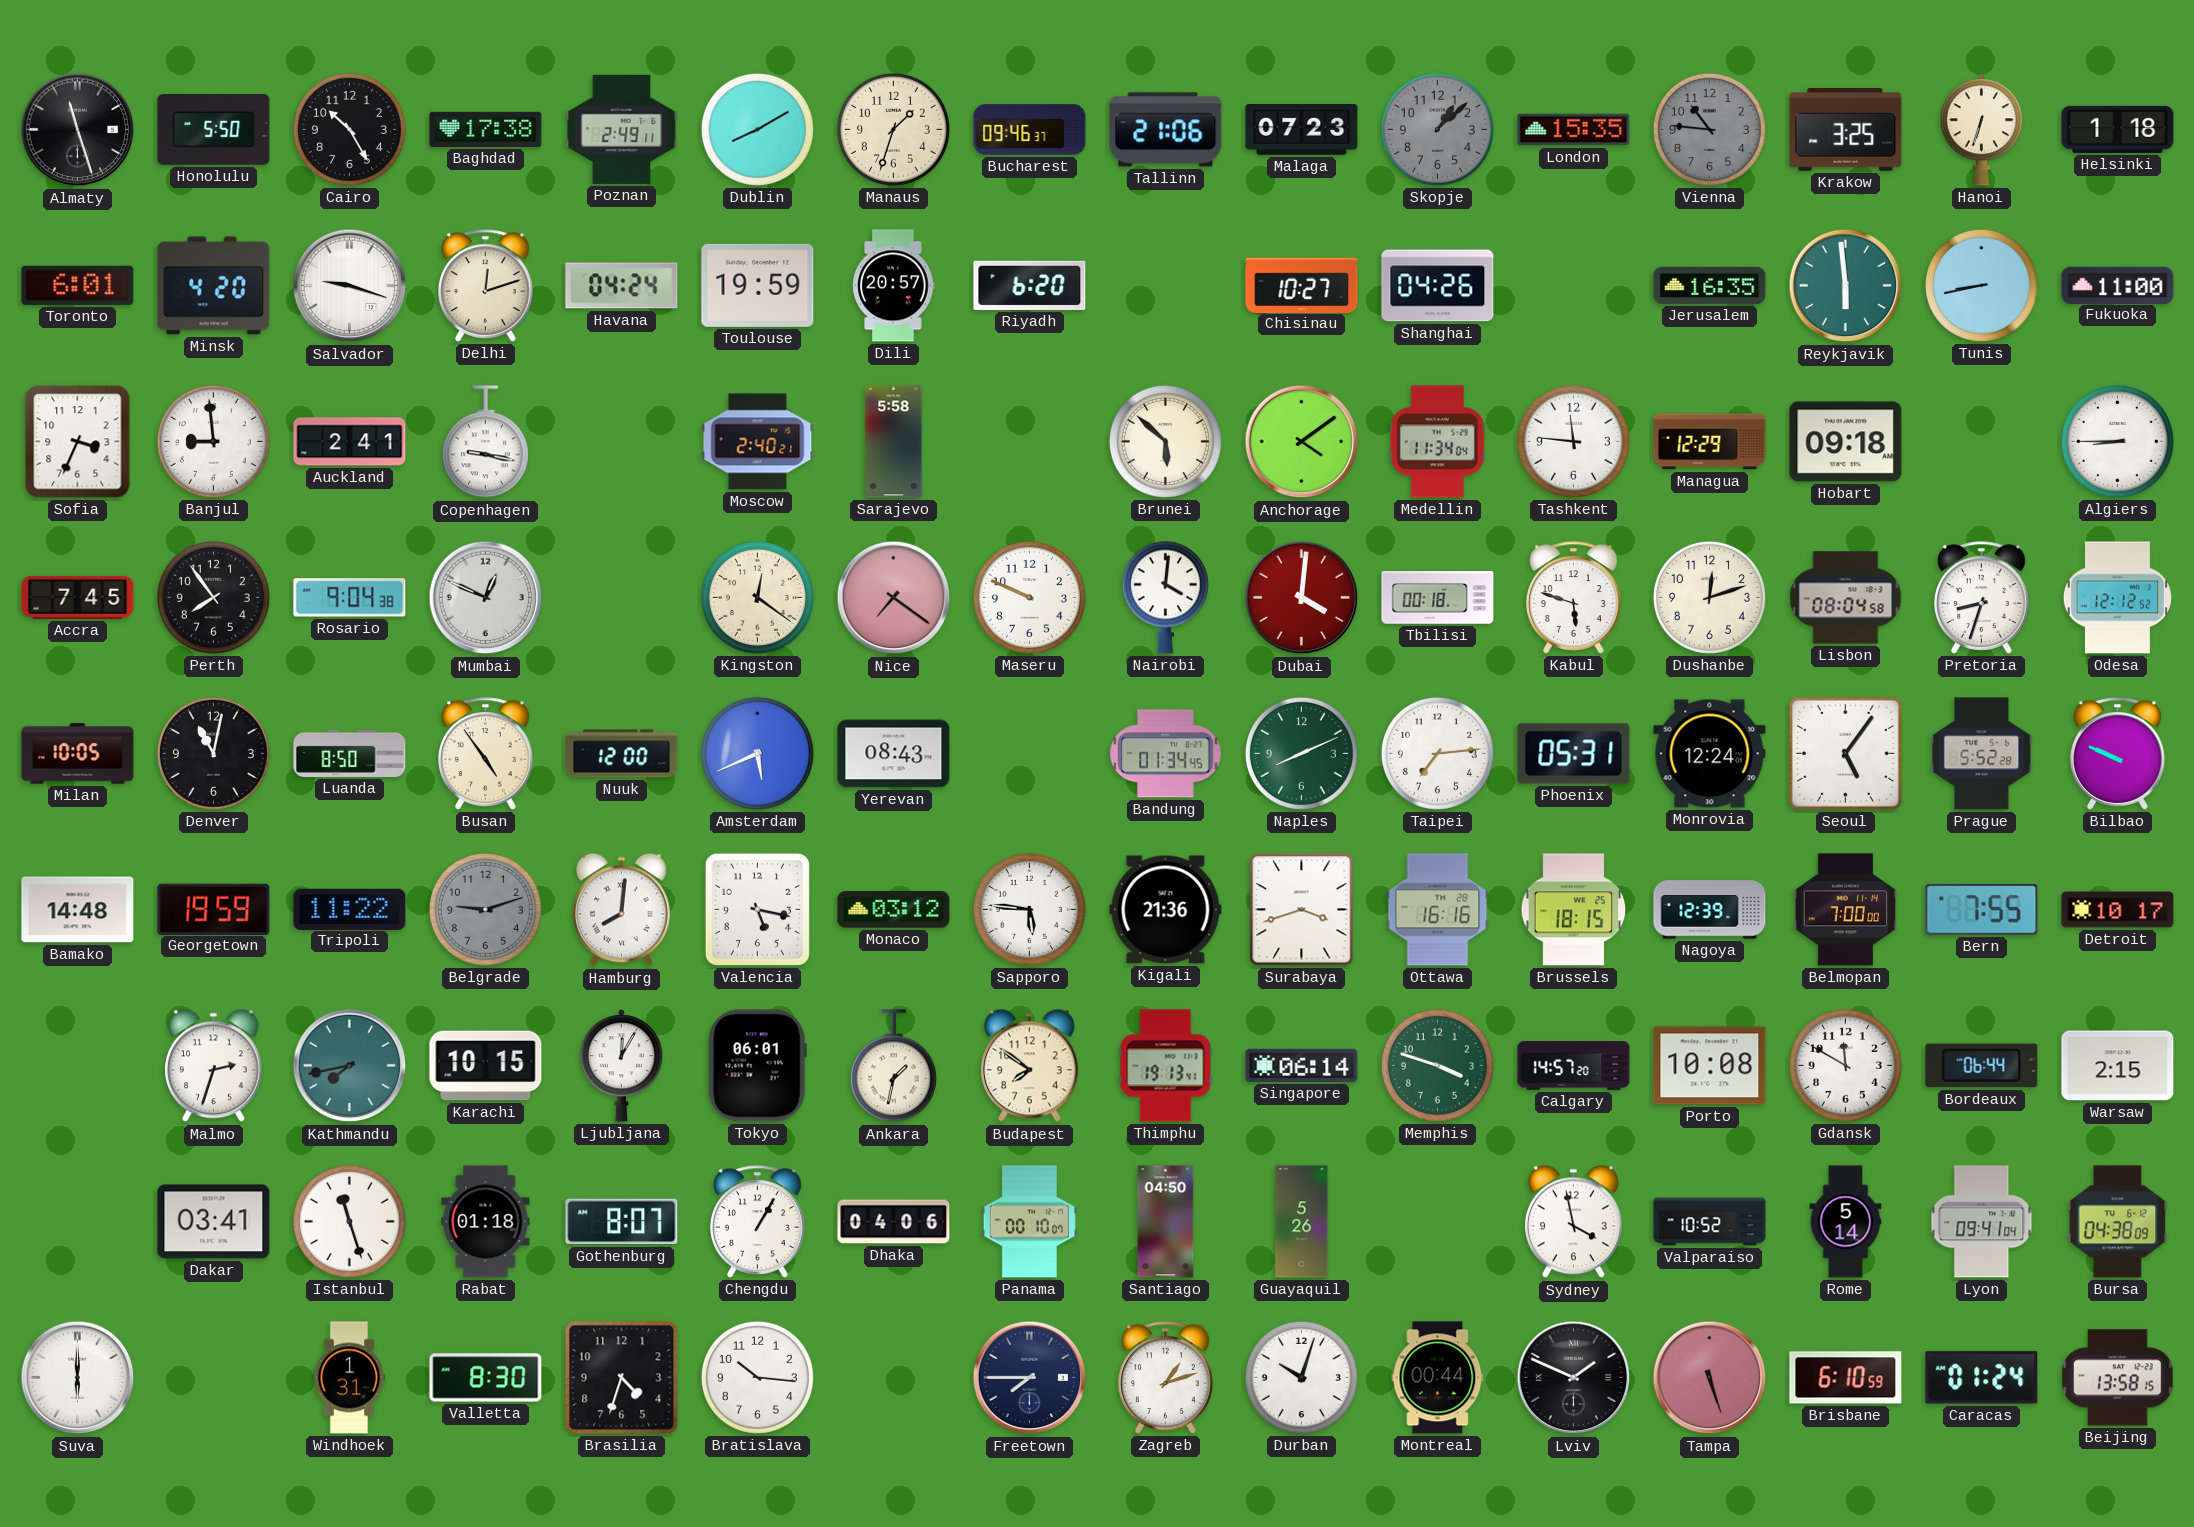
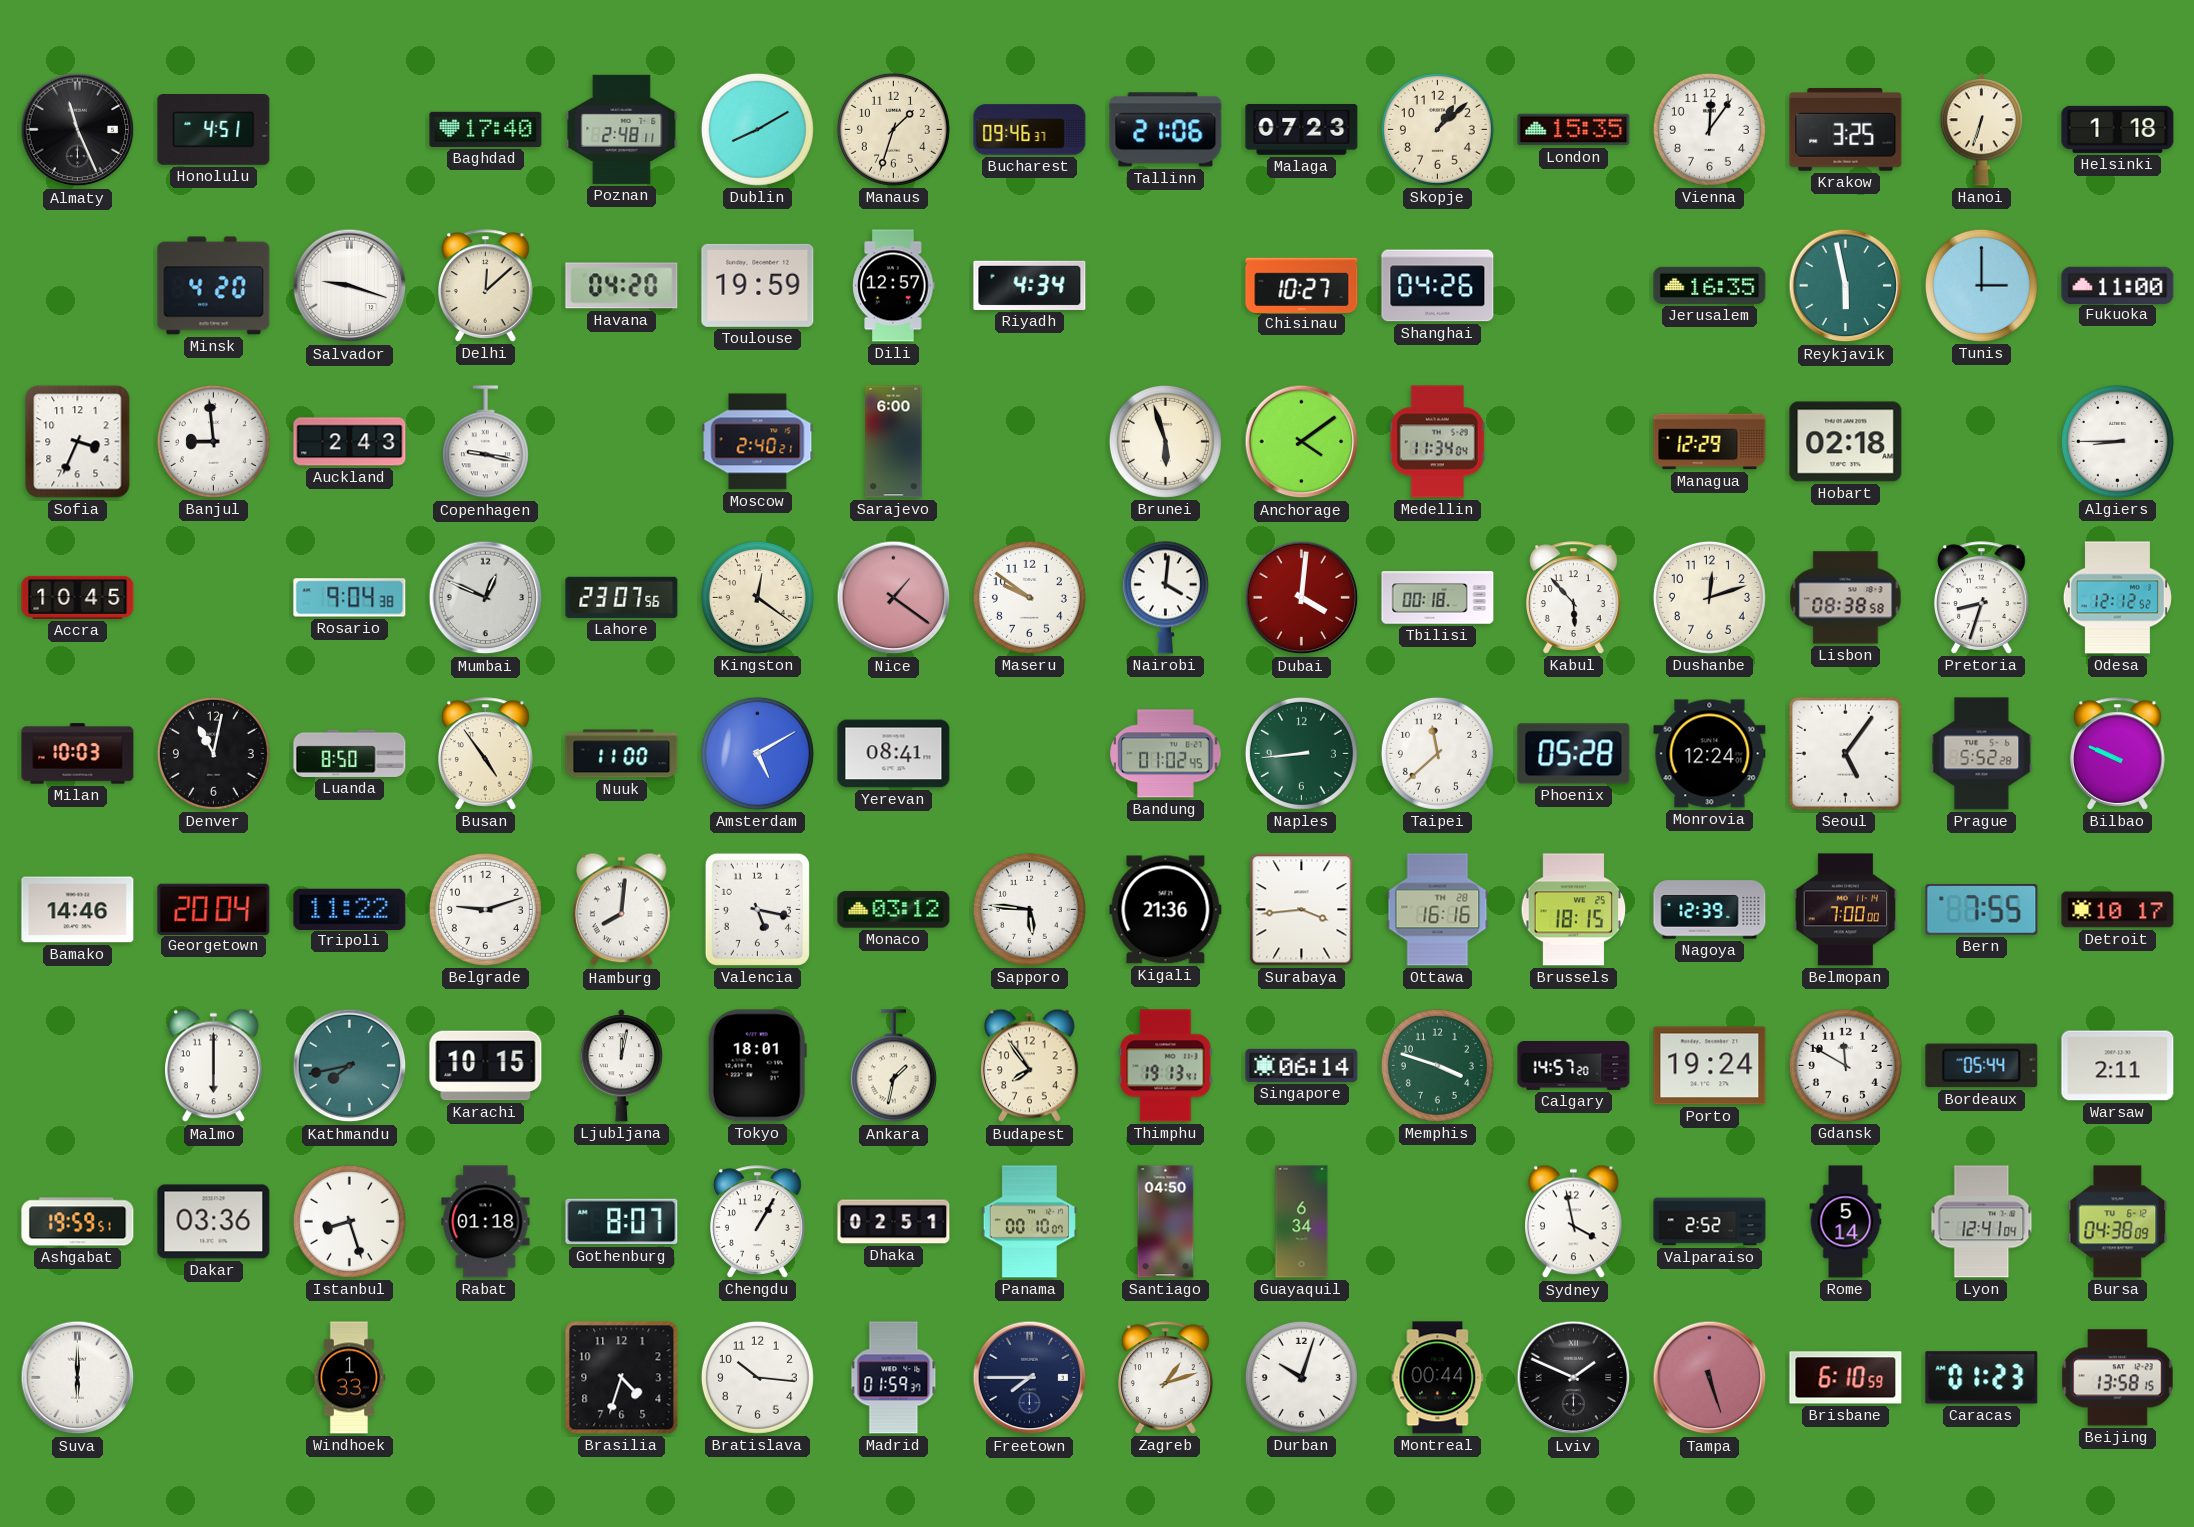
Almaty: 11:27 -> 11:26 (78, 130)
Honolulu: 5:50 -> 4:51 (214, 130)
Cairo: 10:25 -> none (349, 129)
Baghdad: 17:38 -> 17:40 (486, 129)
Poznan: 2:49 -> 2:48 (622, 129)
Skopje dial: grey -> cream (1437, 129)
Vienna: 10:46 -> 12:06 (1709, 129)
Vienna dial: grey -> white (1709, 129)
Toronto: 6:01 -> none (78, 285)
Delhi: 12:12 -> 12:08 (486, 286)
Havana: 04:24 -> 04:20 (622, 286)
Dili: 20:57 -> 12:57 (894, 286)
Riyadh: 6:20 -> 4:34 (1030, 285)
Reykjavik: 5:59 -> 5:58 (1846, 286)
Tunis: 8:43 -> 3:00 (1981, 285)
Auckland: 2:41 -> 2:43 (350, 442)
Sarajevo: 5:58 -> 6:00 (894, 442)
Brunei: 5:52 -> 5:57 (1165, 441)
Tashkent: 11:46 -> none (1573, 441)
Hobart: 09:18 -> 02:18 (1846, 442)
Accra: 7:45 -> 10:45 (78, 597)
Perth: 7:54 -> none (213, 597)
Lahore: none -> 23:07 (622, 597)
Nice: 7:21 -> 1:21 (894, 598)
Maseru: 9:49 -> 9:51 (1029, 597)
Kabul: 5:48 -> 5:53 (1574, 598)
Lisbon: 08:04 -> 08:38 (1846, 598)
Milan: 10:05 -> 10:03 (78, 754)
Nuuk: 12:00 -> 11:00 (622, 754)
Amsterdam: 5:41 -> 5:10 (757, 753)
Yerevan: 08:43 -> 08:41 (894, 754)
Bandung: 01:34 -> 01:02 (1166, 754)
Naples: 8:11 -> 8:44 (1301, 753)
Taipei: 7:14 -> 11:38 (1437, 753)
Phoenix: 05:31 -> 05:28 (1574, 754)
Bamako: 14:48 -> 14:46 (78, 910)
Georgetown: 19:59 -> 20:04 (214, 909)
Belgrade dial: grey -> white (485, 909)
Surabaya: 3:42 -> 3:44 (1302, 910)
Malmo: 2:33 -> 6:00 (214, 1066)
Ljubljana: 12:05 -> 12:02 (621, 1066)
Tokyo: 06:01 -> 18:01 (757, 1066)
Budapest: 7:51 -> 7:54 (1030, 1066)
Porto: 10:08 -> 19:24 (1710, 1066)
Bordeaux: 06:44 -> 05:44 (1982, 1066)
Warsaw: 2:15 -> 2:11 (2118, 1066)
Ashgabat: none -> 19:59 (78, 1222)
Dakar: 03:41 -> 03:36 (214, 1222)
Istanbul: 11:27 -> 8:27 (349, 1221)
Dhaka: 04:06 -> 02:51 (894, 1222)
Guayaquil: 5:26 -> 6:34 (1302, 1222)
Valparaiso: 10:52 -> 2:52 (1710, 1222)
Lyon: 09:41 -> 12:41 (1982, 1222)
Windhoek: 1:31 -> 1:33 (349, 1378)
Valletta: 8:30 -> none (486, 1378)
Madrid: none -> 01:59 (894, 1378)
Caracas: 01:24 -> 01:23 (1982, 1378)
